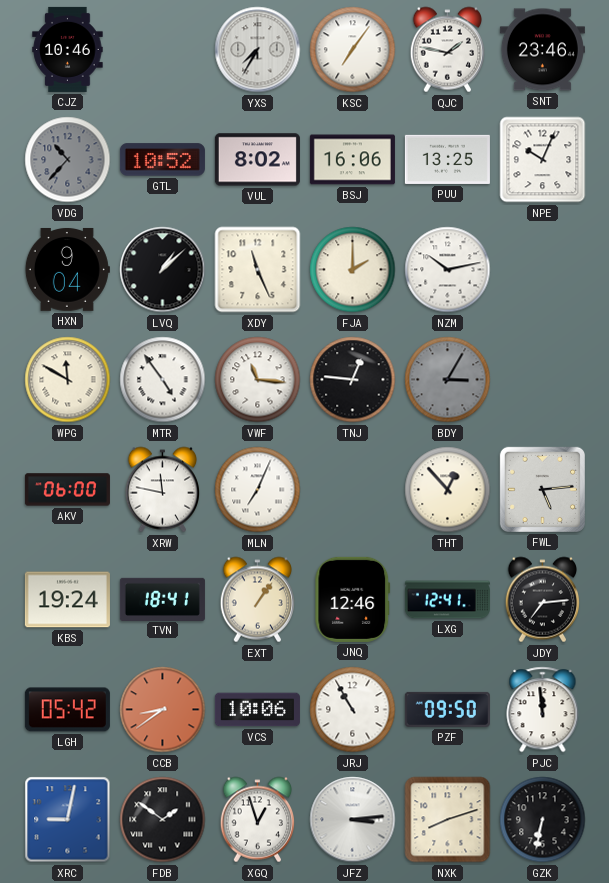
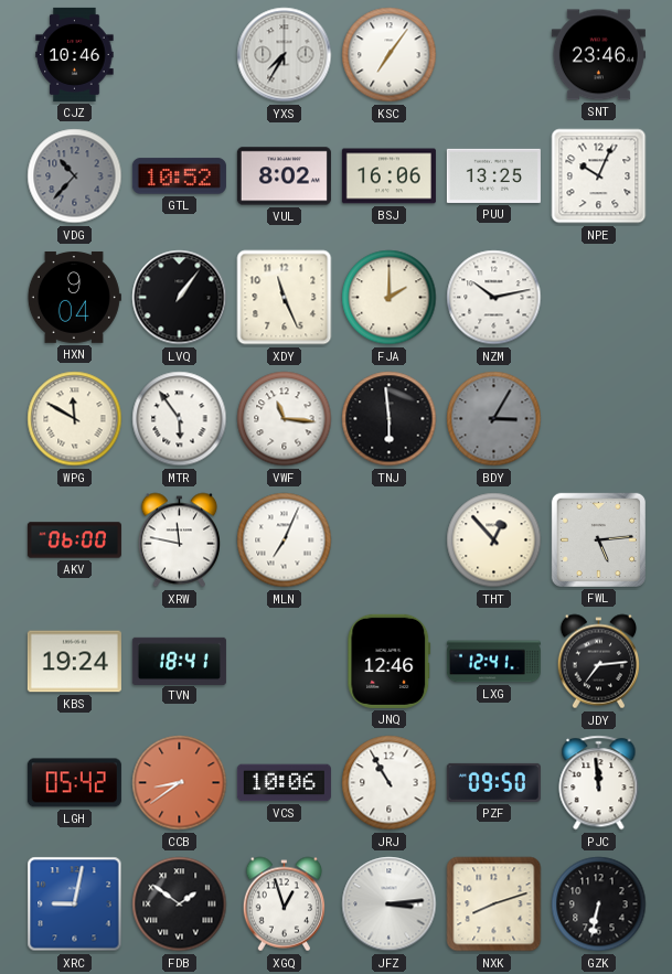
QJC: 1:47 -> none (448, 50)
LVQ: 1:08 -> 1:06 (180, 298)
MTR: 4:54 -> 5:54 (180, 419)
TNJ: 12:46 -> 5:59 (390, 419)
EXT: 1:06 -> none (258, 600)
